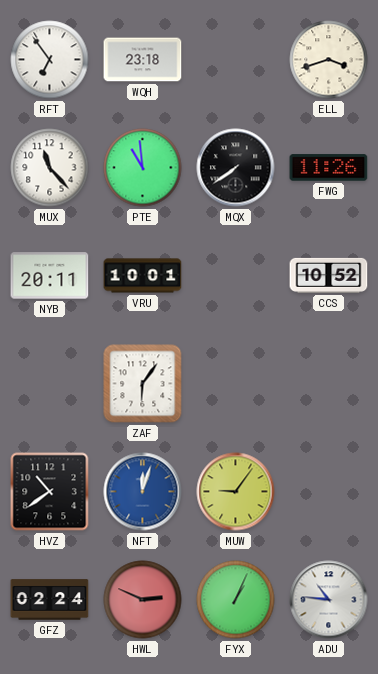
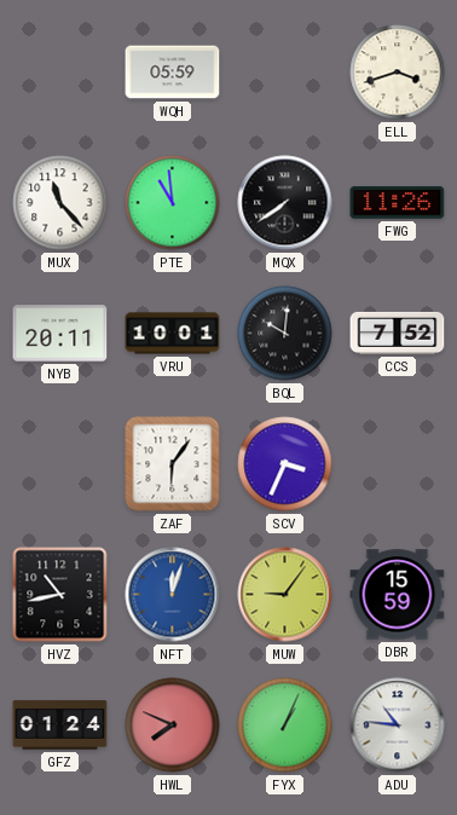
RFT: 6:54 -> none (50, 60)
WQH: 23:18 -> 05:59 (173, 73)
BQL: none -> 10:01 (285, 334)
CCS: 10:52 -> 7:52 (398, 333)
SCV: none -> 3:34 (285, 464)
HVZ: 10:39 -> 10:43 (60, 595)
DBR: none -> 15:59 (398, 595)
GFZ: 02:24 -> 01:24 (60, 726)
HWL: 2:49 -> 7:49 (173, 726)
